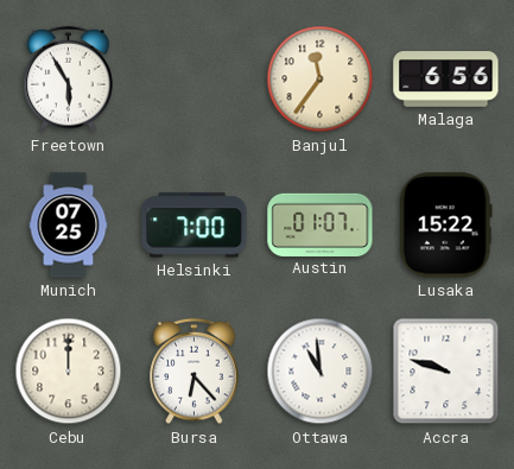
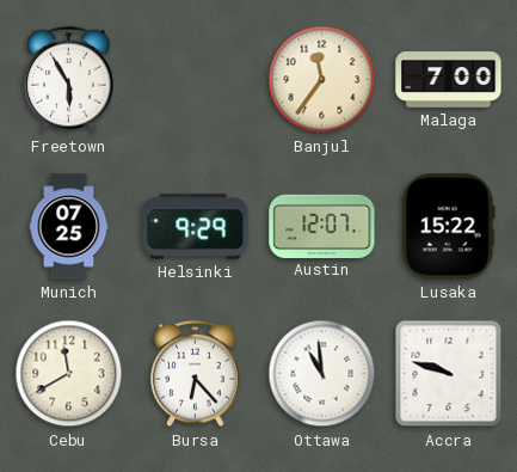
Malaga: 6:56 -> 7:00 (449, 80)
Helsinki: 7:00 -> 9:29 (196, 227)
Austin: 01:07 -> 12:07 (322, 226)
Cebu: 12:00 -> 11:40 (69, 374)
